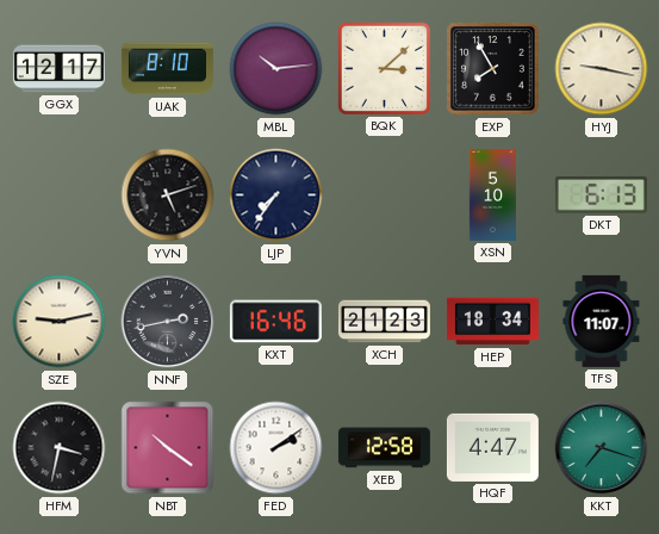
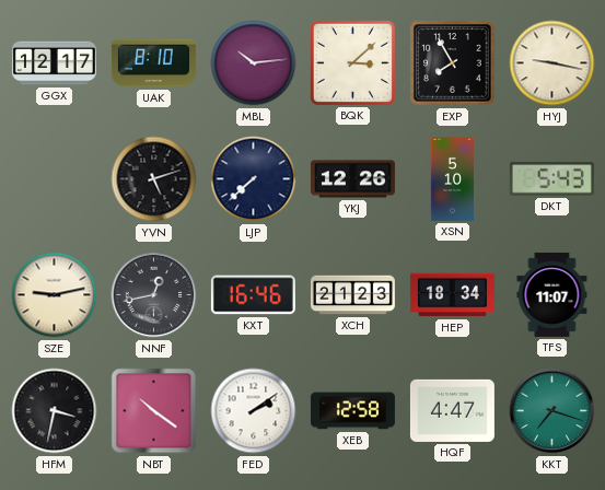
LJP: 7:36 -> 7:38 (254, 179)
YKJ: none -> 12:26 (352, 179)
DKT: 6:13 -> 5:43 (551, 179)
NNF: 2:43 -> 12:43 (154, 295)
